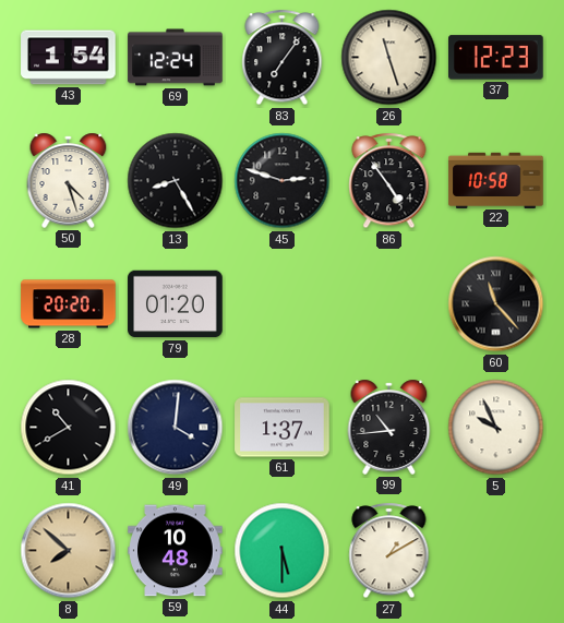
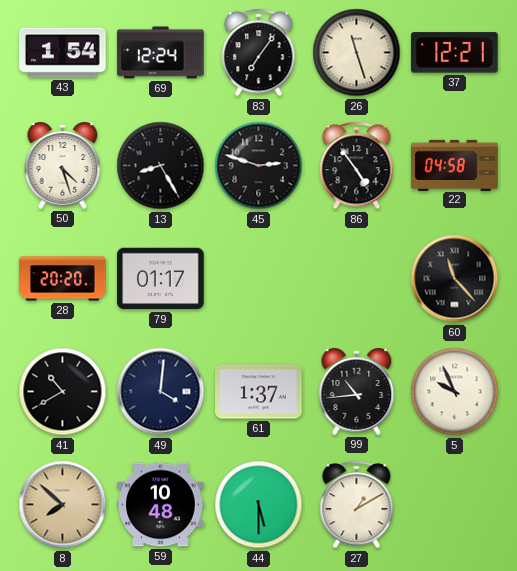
37: 12:23 -> 12:21 (455, 53)
22: 10:58 -> 04:58 (455, 165)
79: 01:20 -> 01:17 (161, 279)
